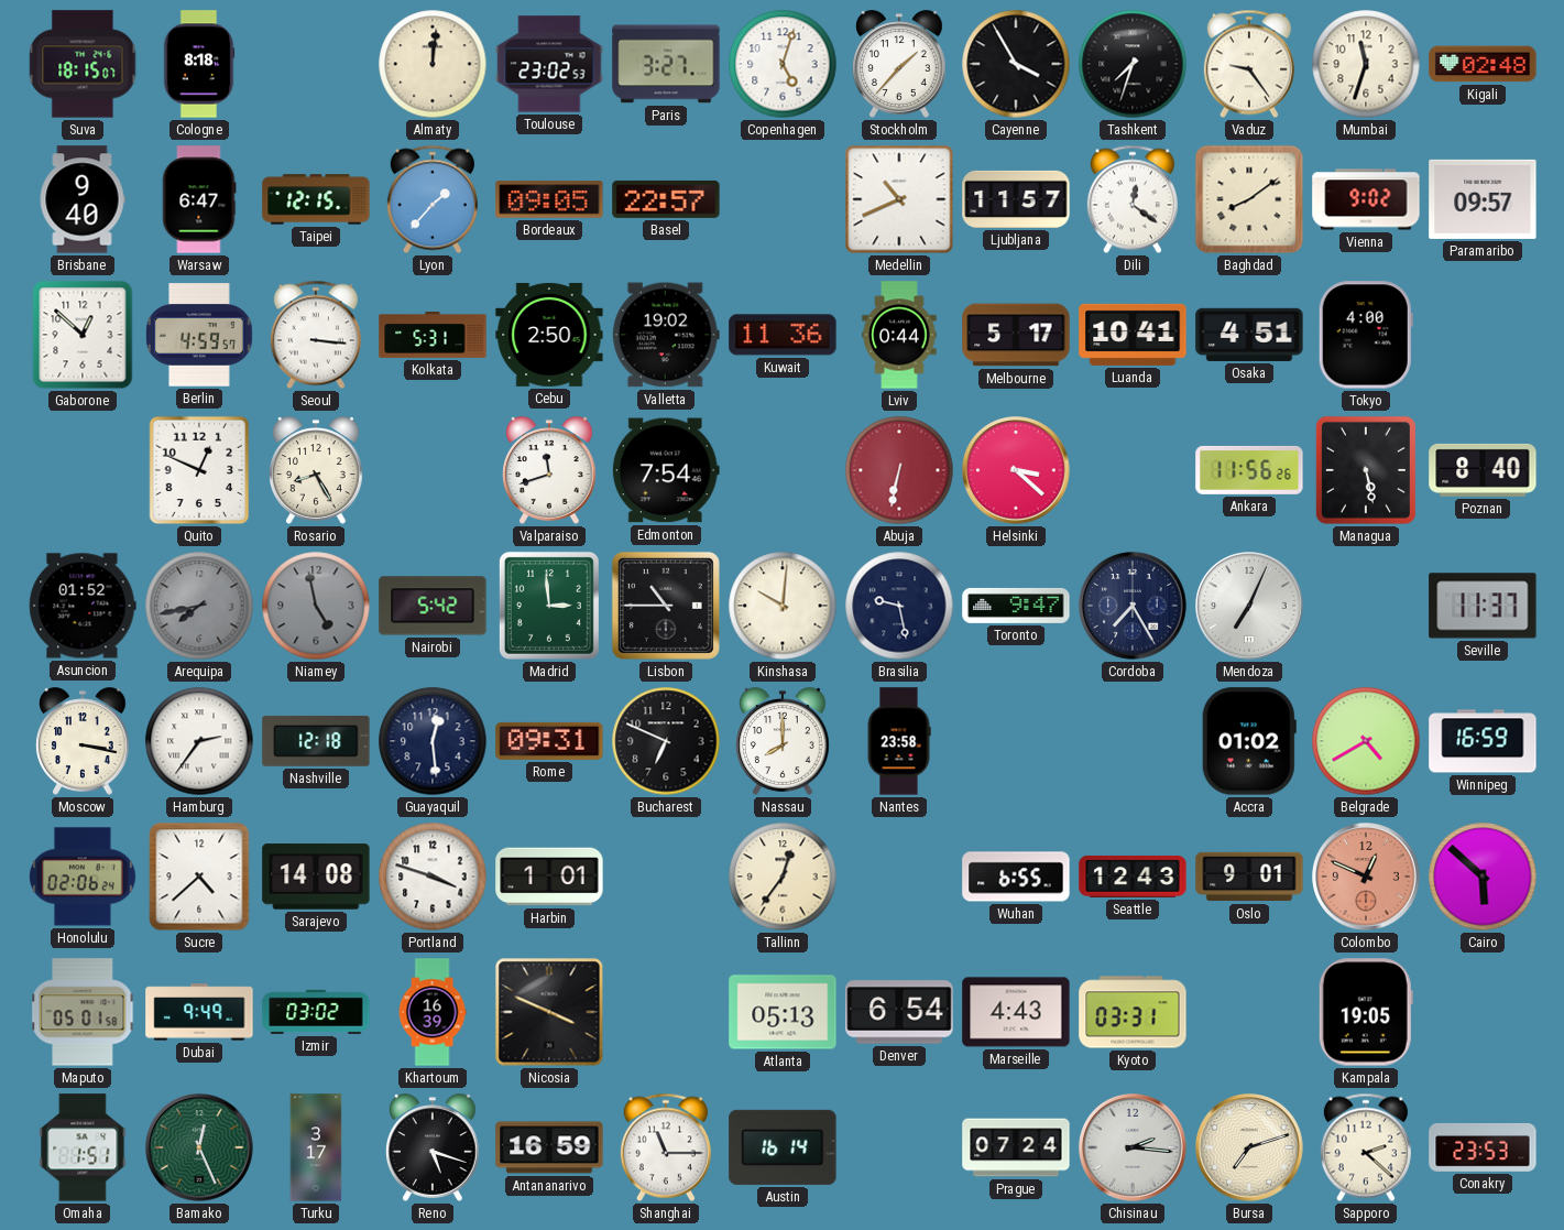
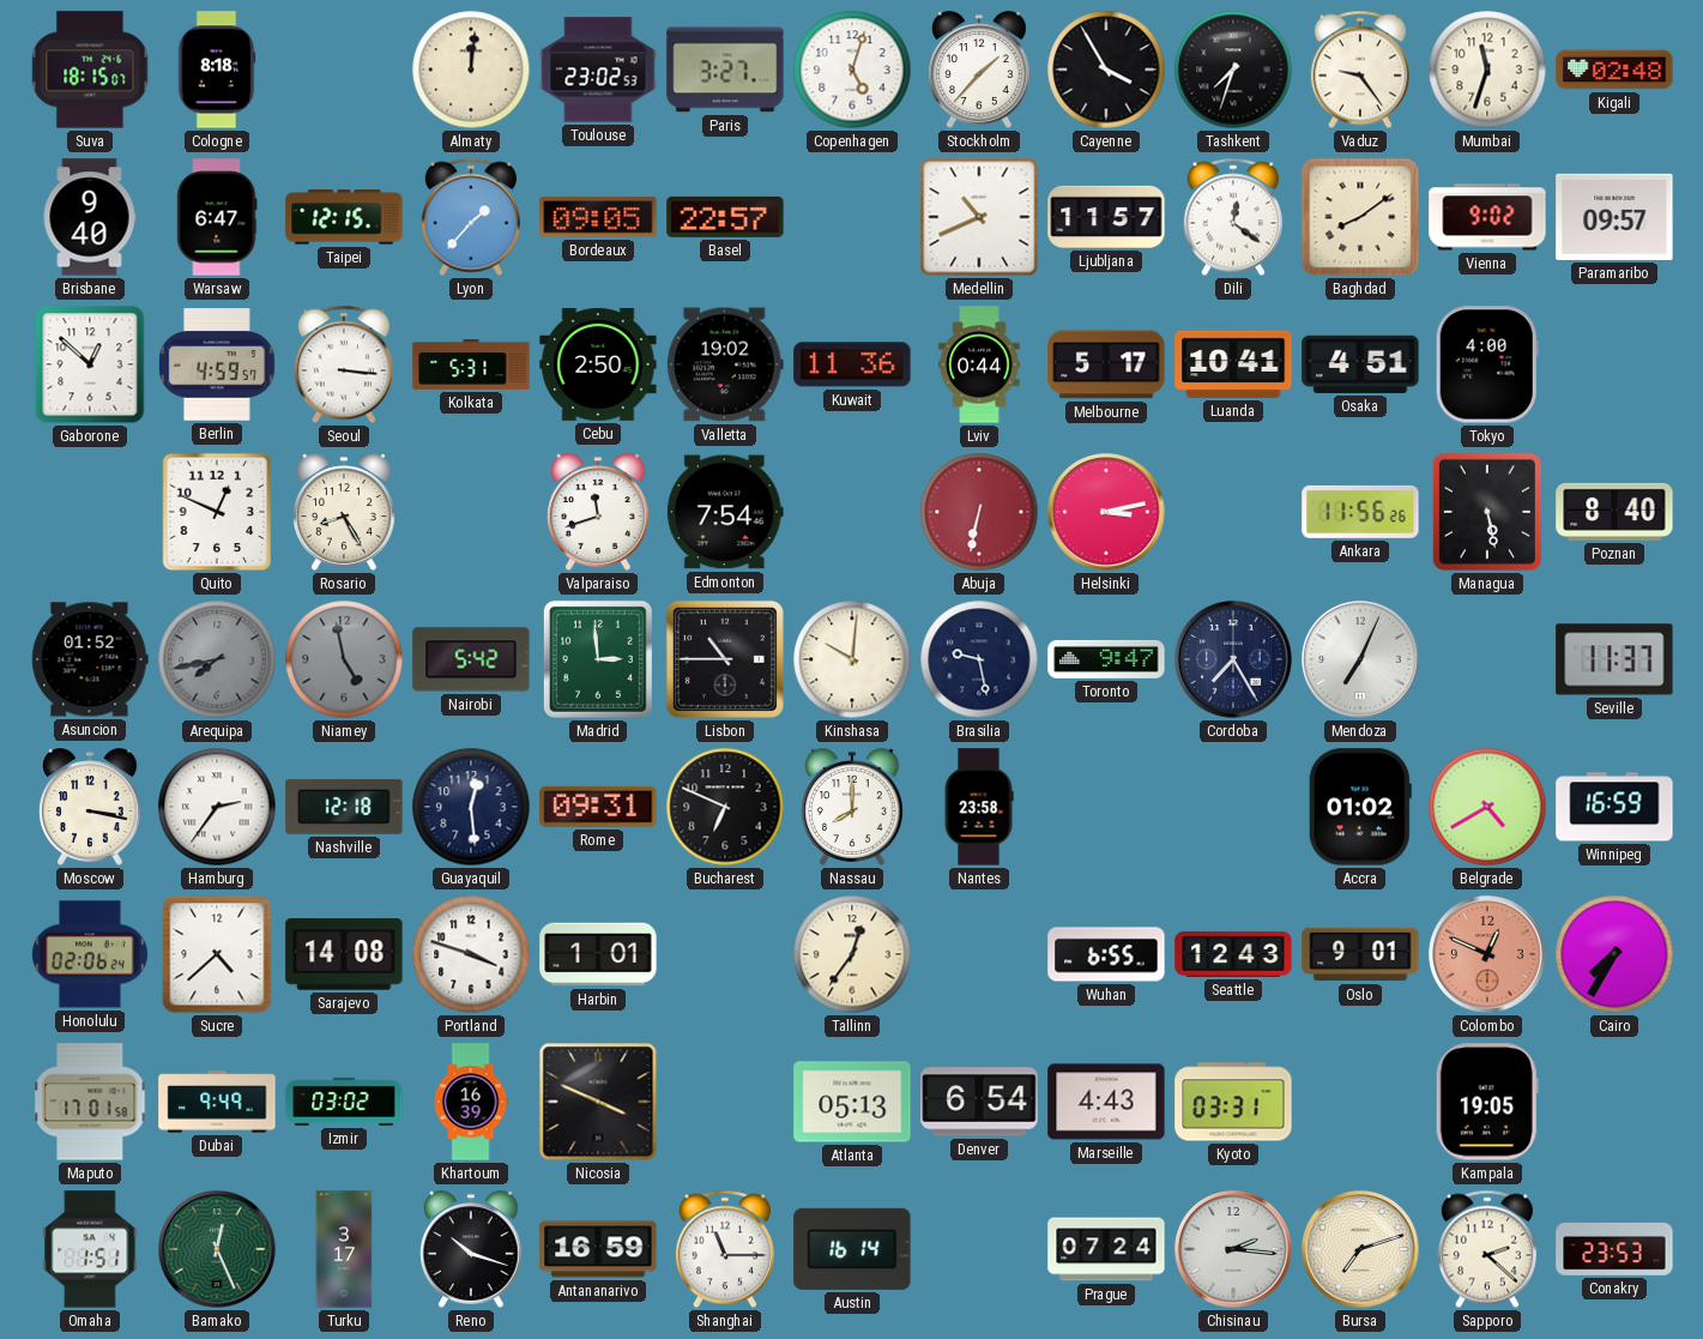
Helsinki: 3:22 -> 3:13 (1106, 512)
Cairo: 5:52 -> 7:35 (1614, 954)
Maputo: 05:01 -> 17:01 (90, 1102)
Reno: 5:18 -> 10:18 (471, 1249)
